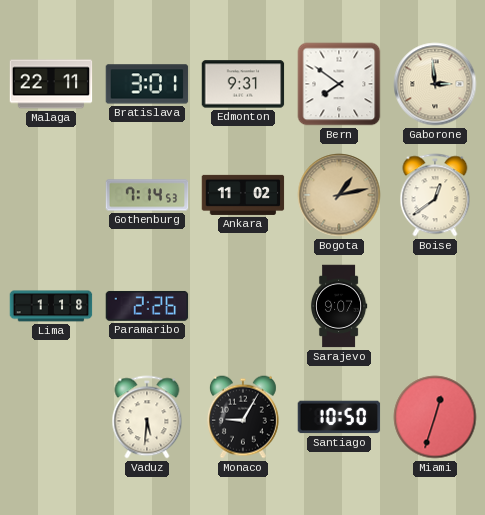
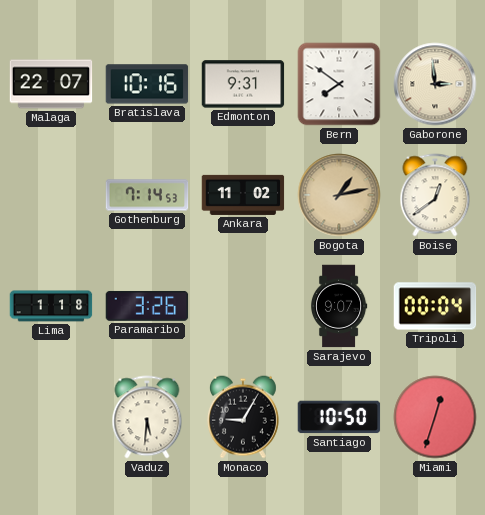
Malaga: 22:11 -> 22:07 (51, 84)
Bratislava: 3:01 -> 10:16 (147, 84)
Paramaribo: 2:26 -> 3:26 (147, 306)
Tripoli: none -> 00:04 (435, 306)
